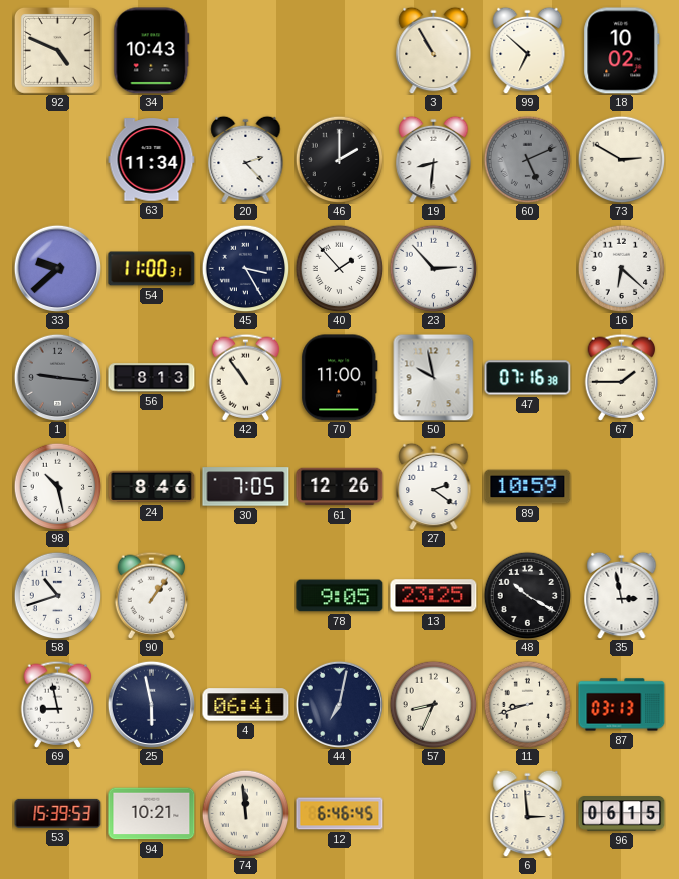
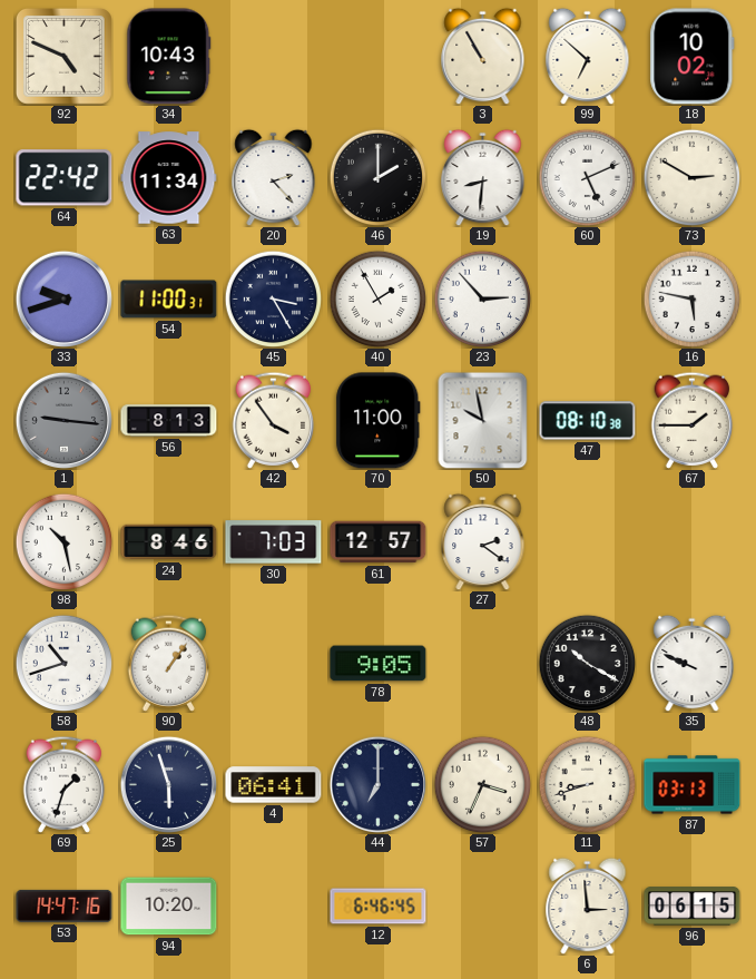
64: none -> 22:42 (65, 178)
60 dial: grey -> white (587, 177)
33: 9:38 -> 9:42 (63, 298)
40: 1:53 -> 1:55 (377, 298)
16: 6:22 -> 5:47 (691, 298)
42: 10:54 -> 3:54 (274, 420)
47: 07:16 -> 08:10 (588, 421)
30: 7:05 -> 7:03 (274, 542)
61: 12:26 -> 12:57 (379, 542)
89: 10:59 -> none (528, 487)
13: 23:25 -> none (434, 596)
35: 2:58 -> 9:49 (693, 663)
69: 8:58 -> 1:33 (65, 784)
25: 5:58 -> 5:57 (168, 784)
44: 7:02 -> 7:00 (377, 784)
57: 8:34 -> 3:34 (482, 784)
53: 15:39 -> 14:47 (65, 905)
94: 10:21 -> 10:20 (169, 907)
74: 11:59 -> none (245, 813)
